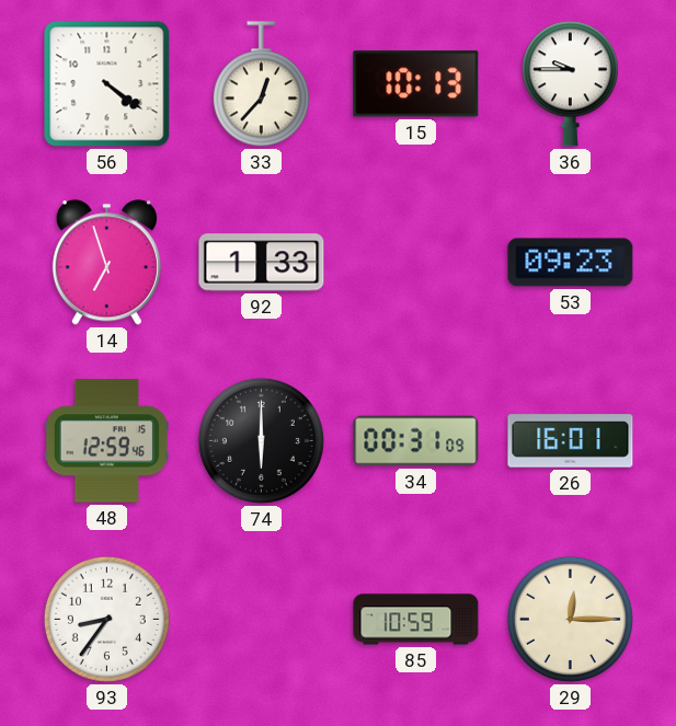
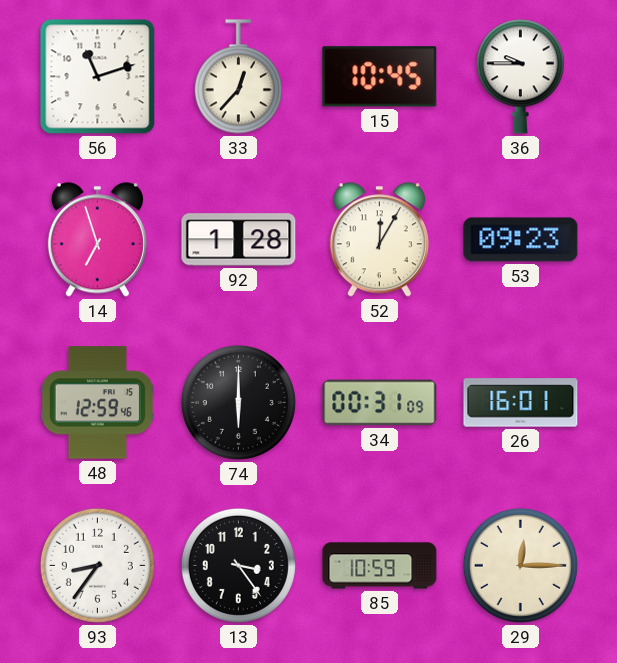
56: 4:21 -> 11:12 (98, 77)
15: 10:13 -> 10:45 (380, 77)
92: 1:33 -> 1:28 (239, 240)
52: none -> 12:05 (379, 240)
13: none -> 3:24 (238, 565)
